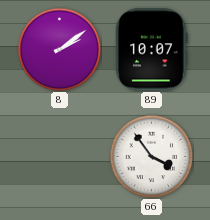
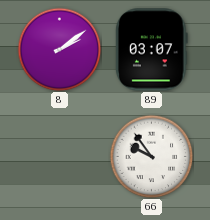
89: 10:07 -> 03:07 (152, 50)
66: 3:54 -> 9:54 (151, 156)
